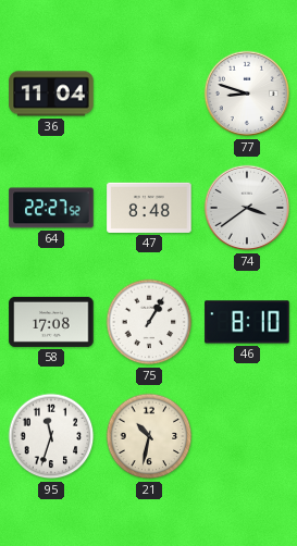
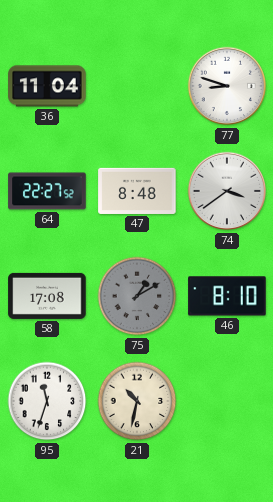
75: 1:05 -> 1:10 (137, 296)
75 dial: white -> grey (137, 296)
